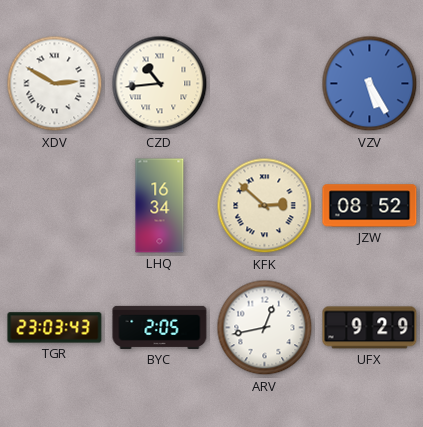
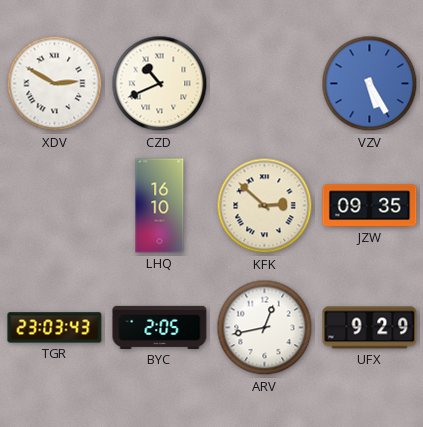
CZD: 10:44 -> 10:41 (160, 84)
LHQ: 16:34 -> 16:10 (160, 206)
JZW: 08:52 -> 09:35 (370, 206)
